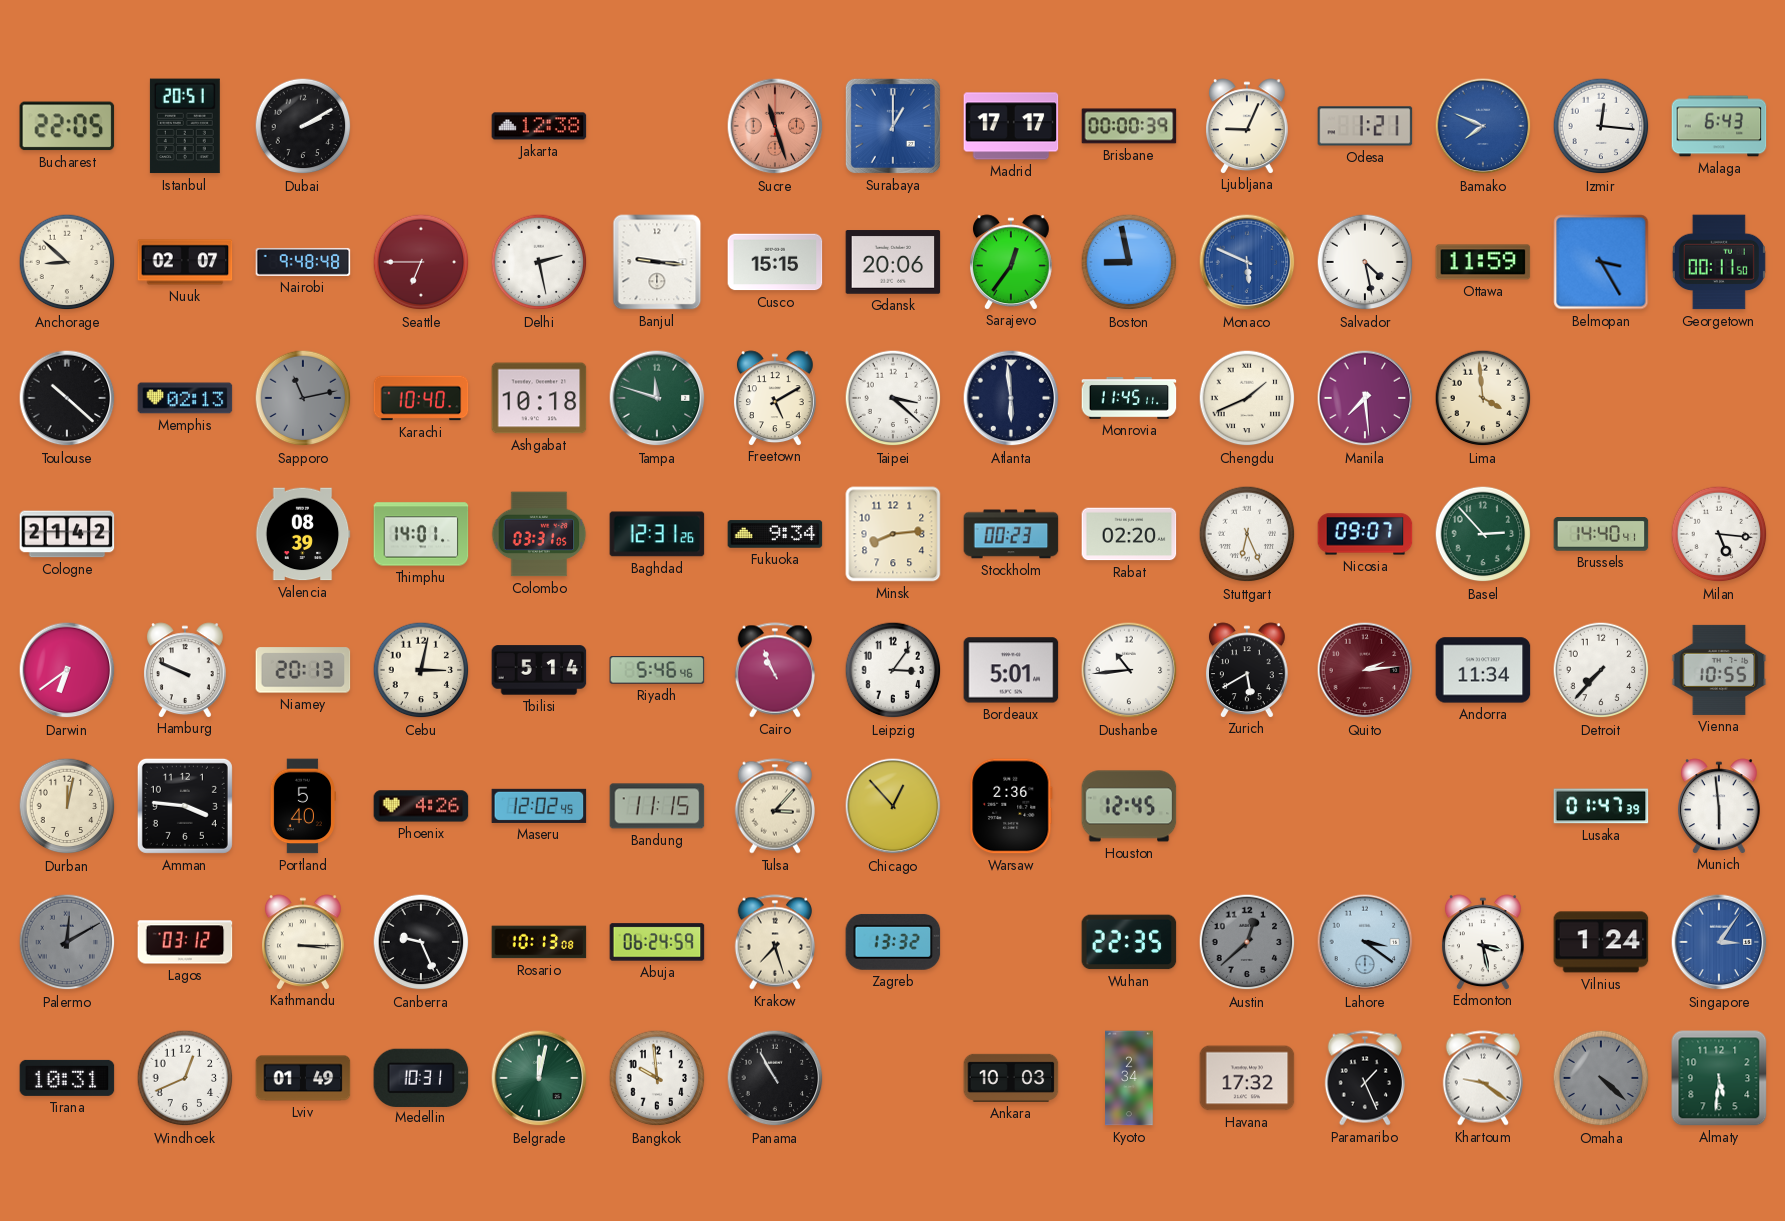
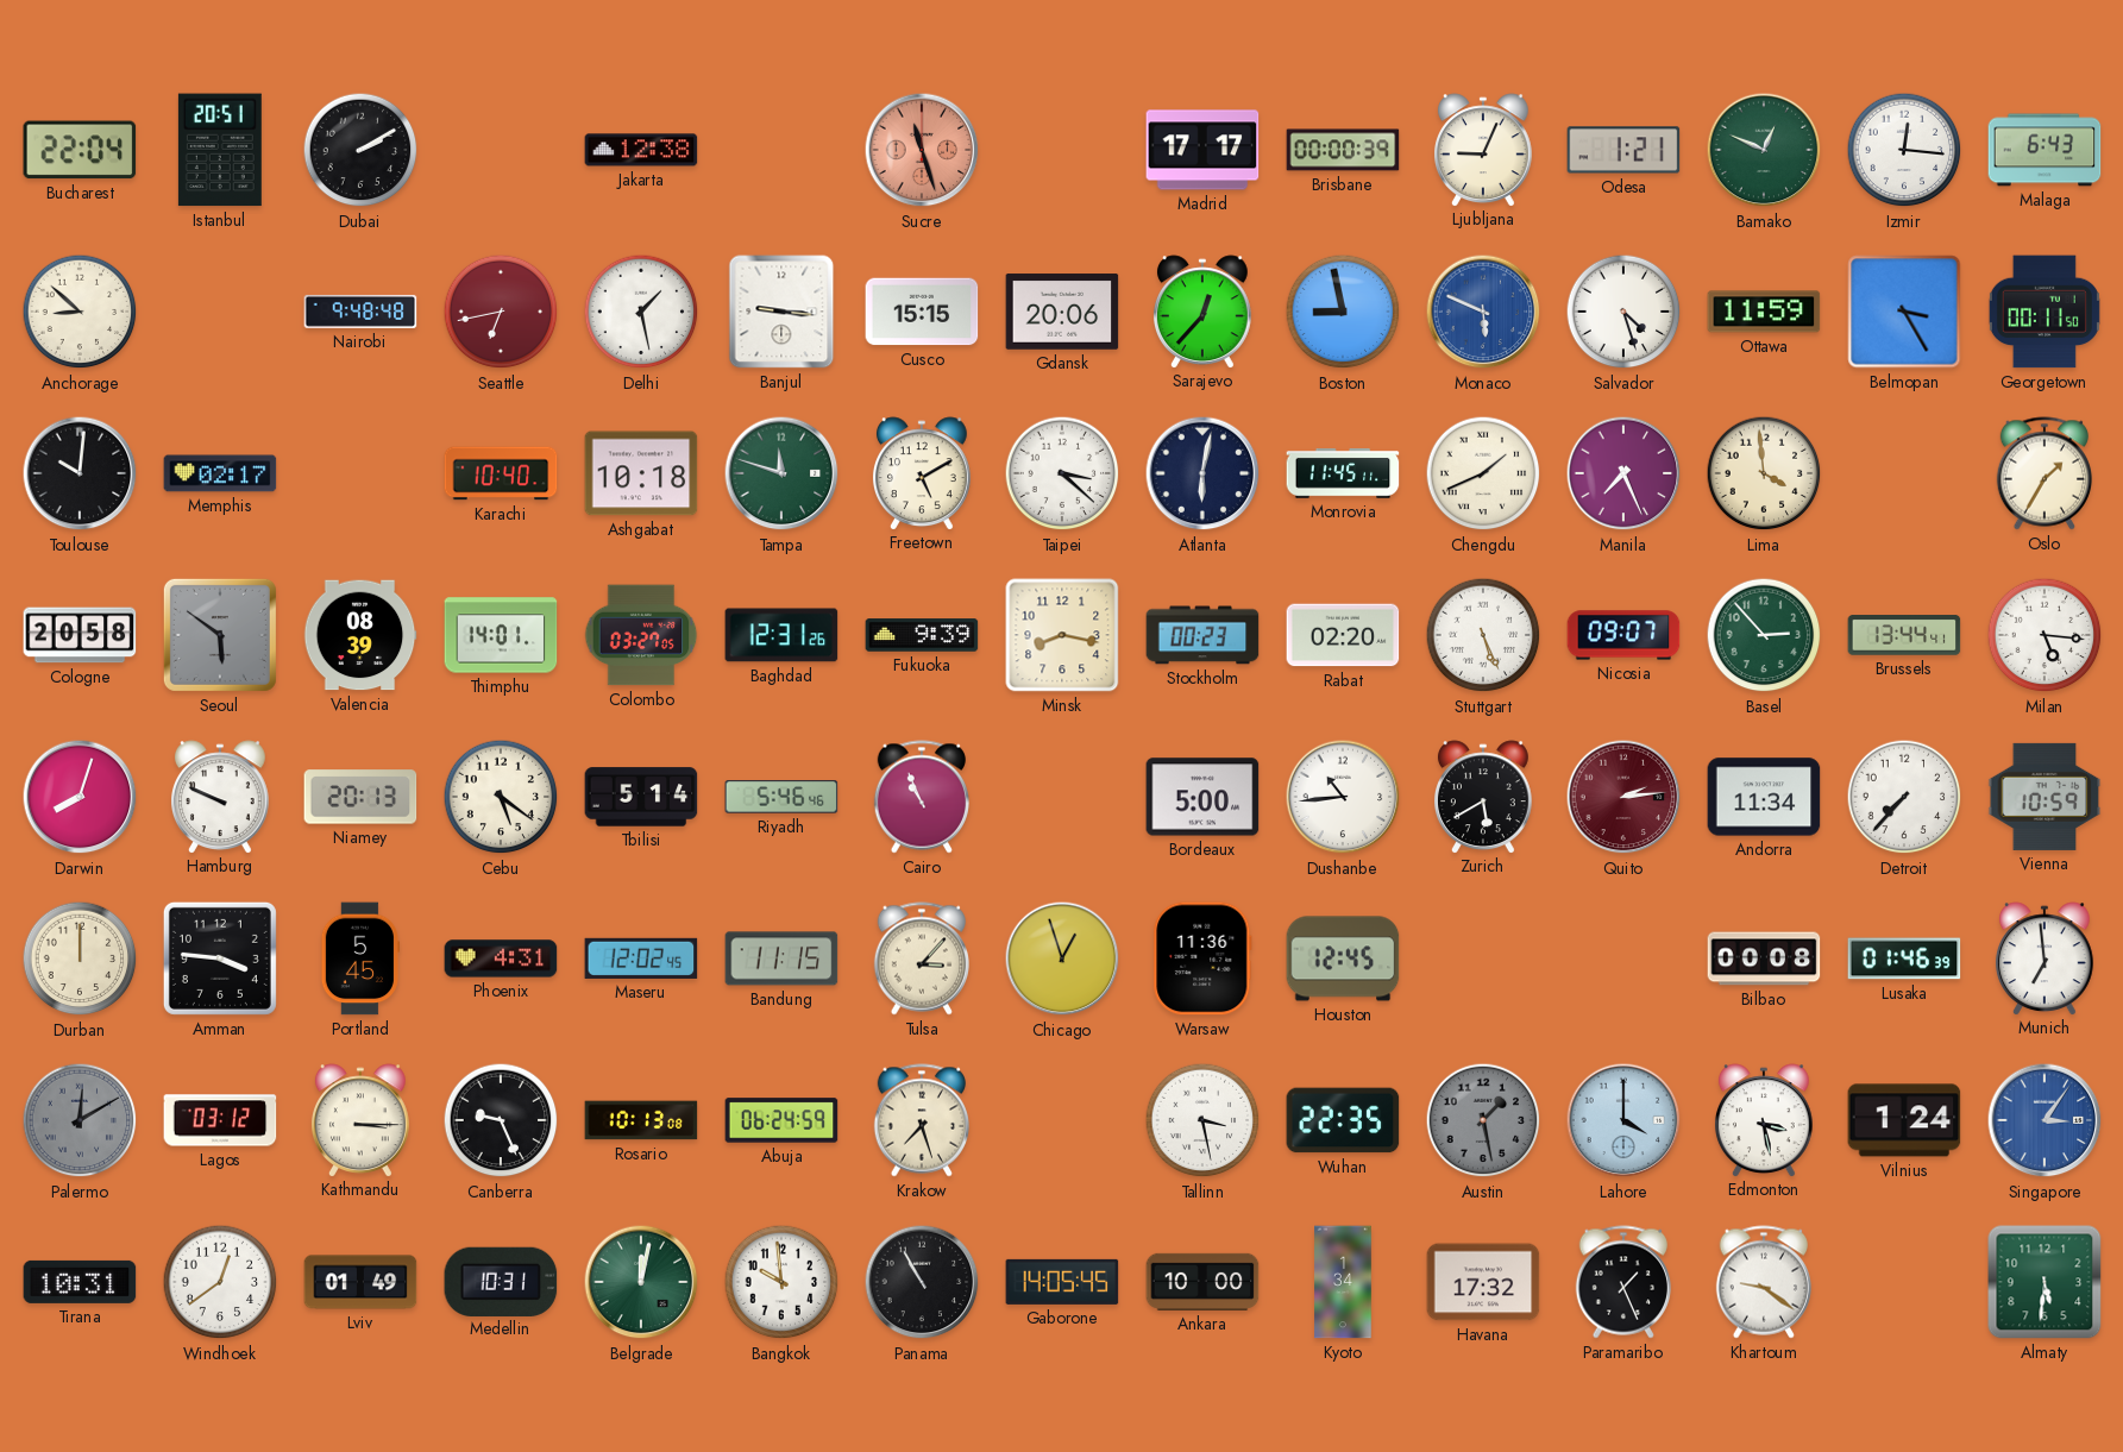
Bucharest: 22:05 -> 22:04 (80, 150)
Surabaya: 1:00 -> none (893, 126)
Bamako: 7:49 -> 12:49 (1764, 150)
Bamako dial: blue -> green (1764, 150)
Nuuk: 02:07 -> none (185, 262)
Seattle: 6:45 -> 6:43 (501, 312)
Delhi: 2:28 -> 1:28 (641, 312)
Sarajevo: 12:36 -> 12:37 (1202, 312)
Salvador: 4:28 -> 4:27 (1623, 312)
Toulouse: 10:22 -> 10:01 (80, 473)
Memphis: 02:13 -> 02:17 (220, 473)
Sapporo: 11:13 -> none (303, 398)
Atlanta: 5:59 -> 6:02 (1202, 473)
Manila: 7:29 -> 7:26 (1623, 473)
Oslo: none -> 1:35 (2043, 473)
Cologne: 21:42 -> 20:58 (80, 635)
Seoul: none -> 5:51 (220, 635)
Colombo: 03:31 -> 03:27 (641, 635)
Fukuoka: 9:34 -> 9:39 (922, 635)
Minsk: 8:14 -> 8:17 (1062, 635)
Stuttgart: 6:26 -> 5:26 (1483, 635)
Brussels: 14:40 -> 13:44 (1904, 635)
Darwin: 6:39 -> 8:03 (80, 797)
Cebu: 3:02 -> 5:21 (501, 797)
Leipzig: 3:06 -> none (893, 670)
Bordeaux: 5:01 -> 5:00 (1202, 797)
Vienna: 10:55 -> 10:59 (2045, 797)
Durban: 12:02 -> 12:00 (80, 958)
Portland: 5:40 -> 5:45 (359, 958)
Phoenix: 4:26 -> 4:31 (501, 958)
Chicago: 12:53 -> 12:57 (1062, 958)
Warsaw: 2:36 -> 11:36 (1202, 958)
Bilbao: none -> 00:08 (1764, 958)
Lusaka: 01:47 -> 01:46 (1904, 958)
Munich: 5:59 -> 6:59 (2045, 958)
Zagreb: 13:32 -> none (893, 942)
Tallinn: none -> 3:28 (1202, 1120)
Austin: 12:38 -> 1:28 (1483, 1120)
Lahore: 3:21 -> 4:00 (1623, 1120)
Windhoek: 12:41 -> 12:39 (220, 1282)
Gaborone: none -> 14:05 (1062, 1282)
Ankara: 10:03 -> 10:00 (1202, 1282)
Kyoto: 2:34 -> 1:34 (1343, 1282)
Omaha: 4:22 -> none (1601, 1078)
